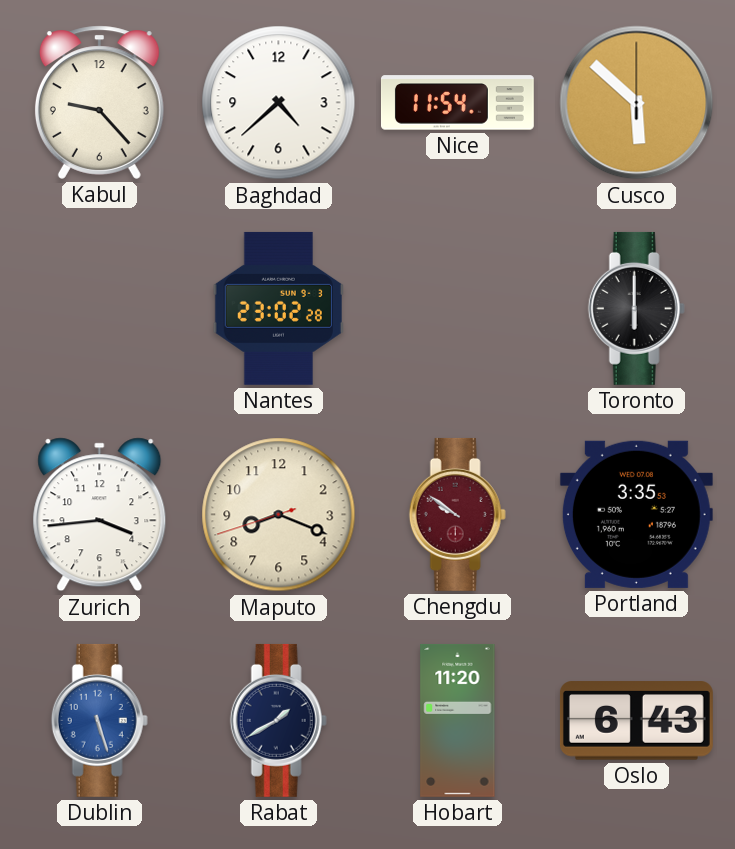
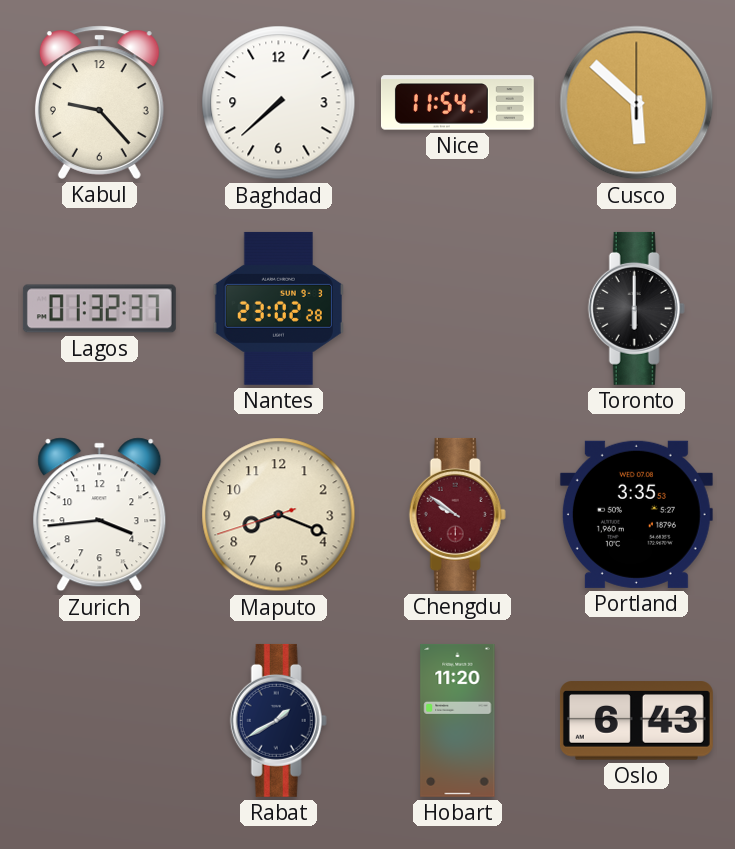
Baghdad: 4:38 -> 7:38 (279, 103)
Lagos: none -> 01:32 (99, 309)
Dublin: 5:27 -> none (99, 720)
